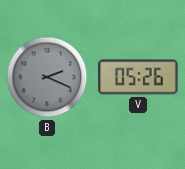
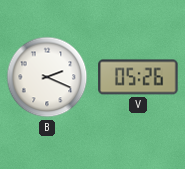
B dial: grey -> white (47, 77)
